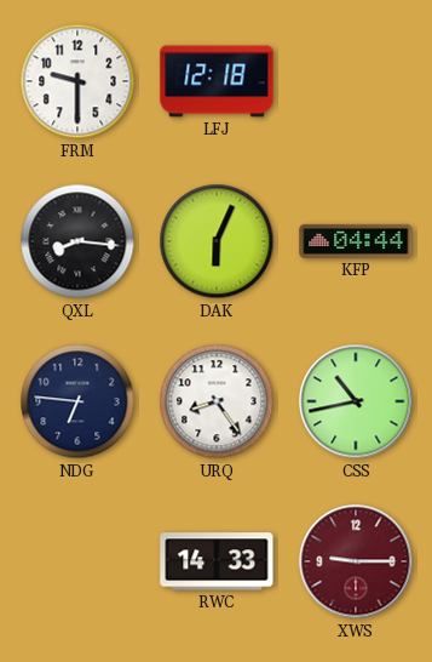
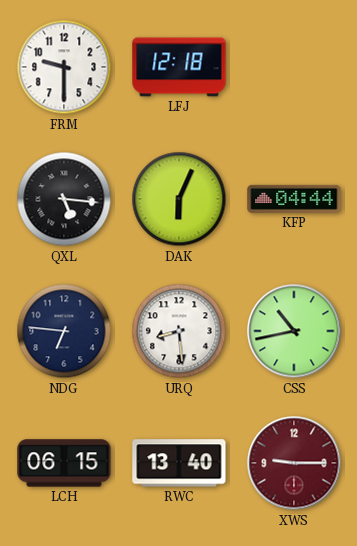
QXL: 8:16 -> 5:16 (64, 199)
URQ: 8:24 -> 8:29 (179, 331)
LCH: none -> 06:15 (64, 463)
RWC: 14:33 -> 13:40 (179, 463)
